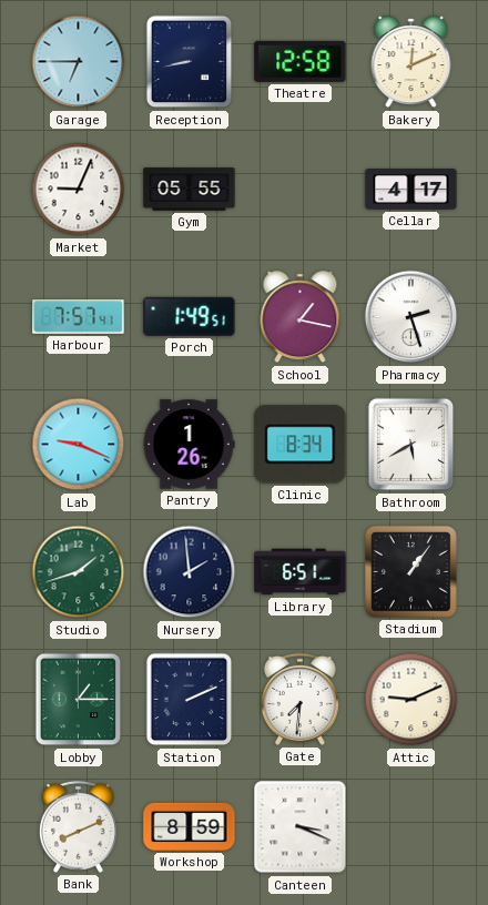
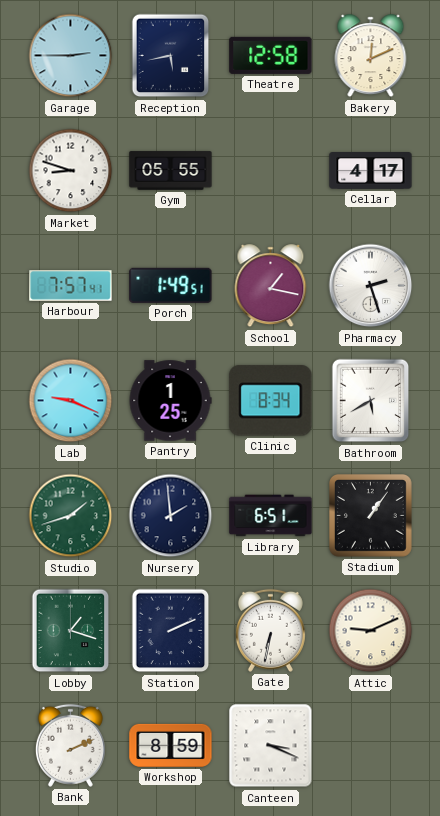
Garage: 6:45 -> 2:45 (71, 56)
Reception: 8:43 -> 5:43 (171, 56)
Market: 9:04 -> 8:48 (71, 171)
Pantry: 1:26 -> 1:25 (170, 401)
Lobby: 1:15 -> 1:18 (71, 631)
Gate: 7:31 -> 6:32 (270, 630)
Bank: 8:11 -> 2:11 (70, 745)
